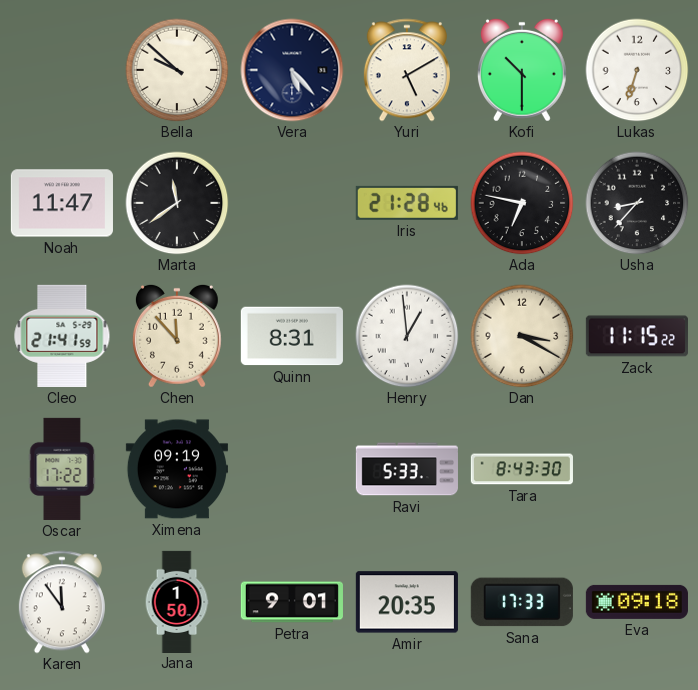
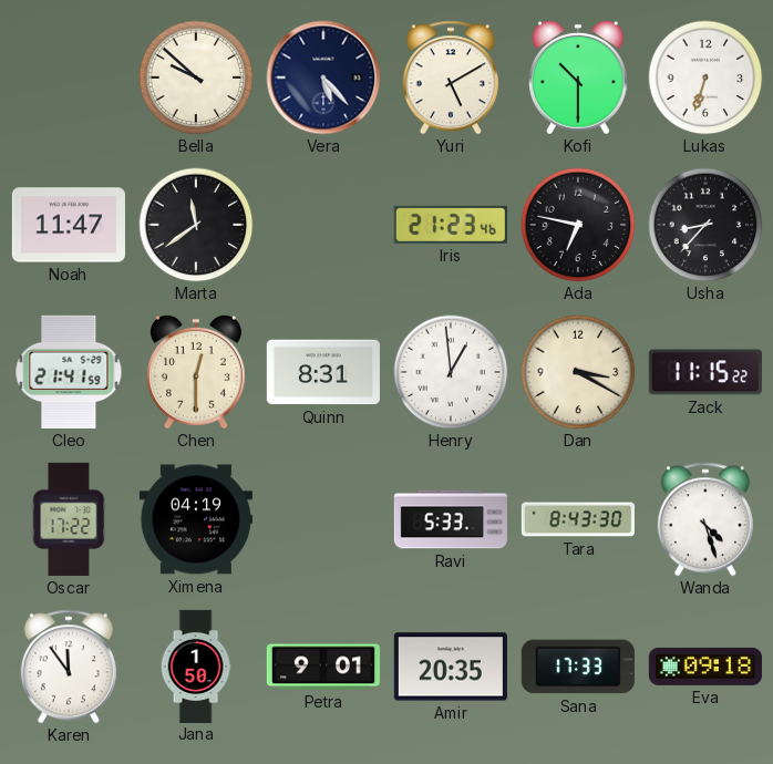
Iris: 21:28 -> 21:23 (451, 225)
Chen: 11:53 -> 12:30 (196, 372)
Ximena: 09:19 -> 04:19 (196, 519)
Wanda: none -> 4:27 (705, 519)
